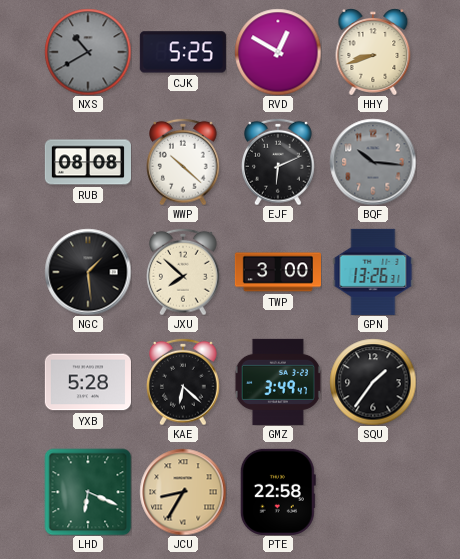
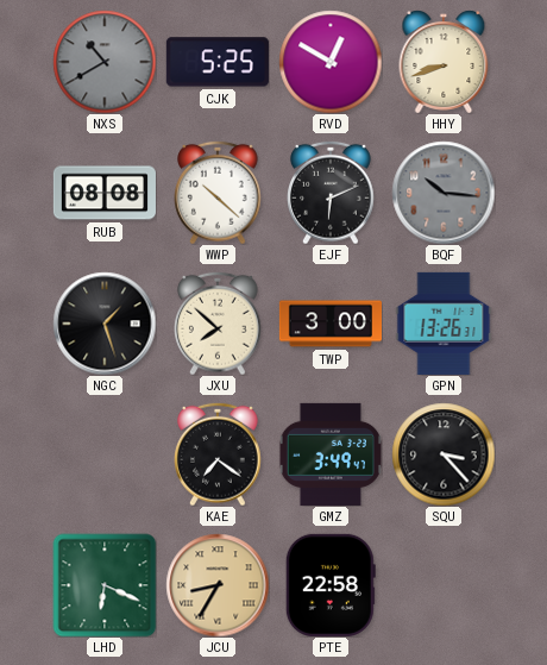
NGC: 1:29 -> 1:27 (105, 324)
YXB: 5:28 -> none (88, 382)
KAE: 6:22 -> 7:21 (219, 454)
SQU: 1:36 -> 3:23 (444, 454)
